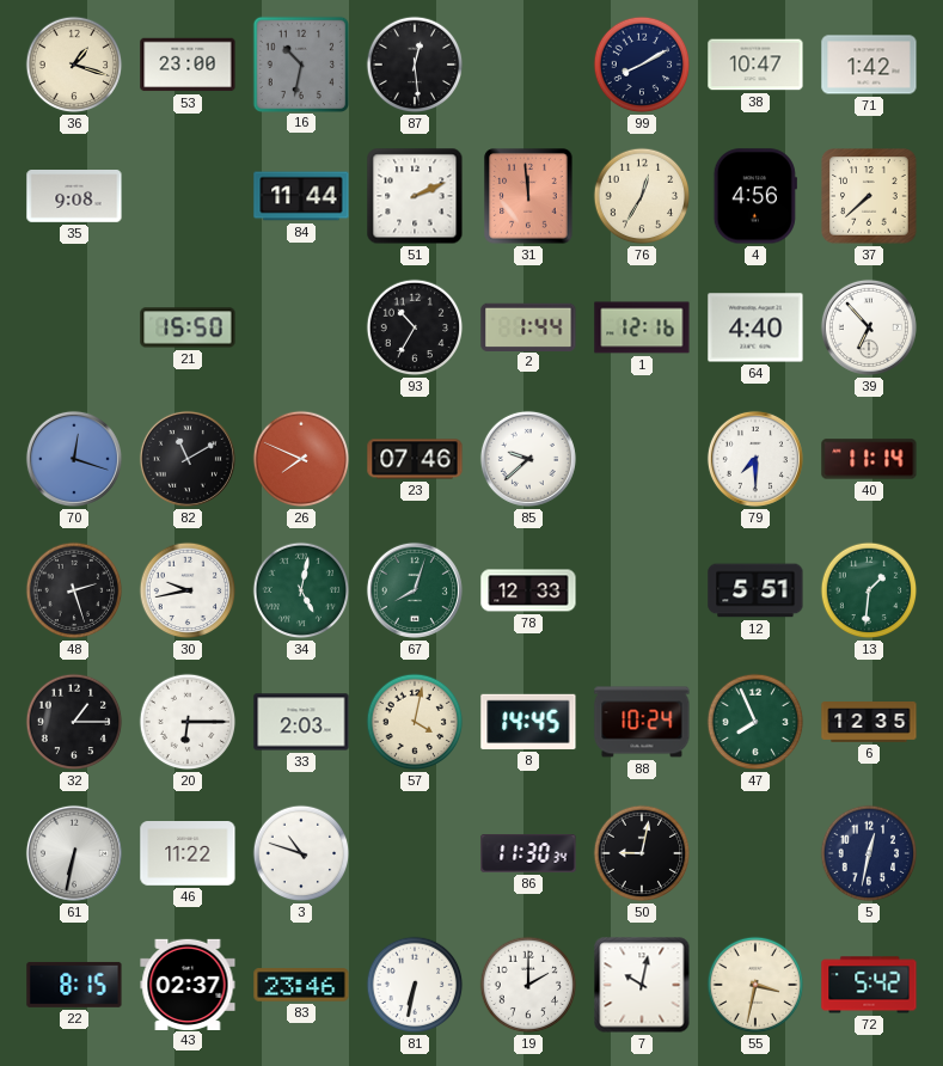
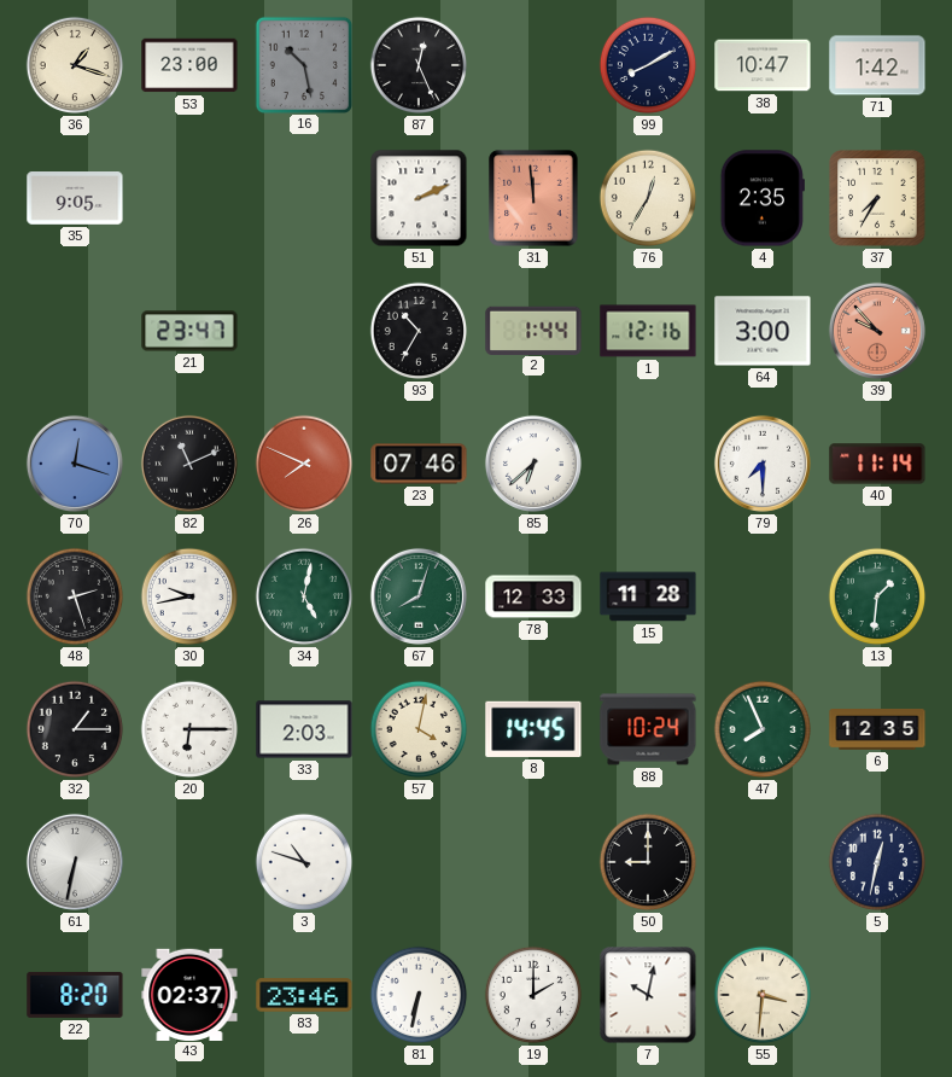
16: 10:32 -> 10:28 (303, 64)
87: 12:29 -> 12:26 (419, 65)
35: 9:08 -> 9:05 (75, 199)
84: 11:44 -> none (301, 196)
4: 4:56 -> 2:35 (763, 198)
37: 7:38 -> 7:35 (877, 198)
21: 15:50 -> 23:47 (189, 331)
64: 4:40 -> 3:00 (763, 331)
39: 6:53 -> 9:53 (877, 331)
39 dial: white -> salmon (877, 331)
82: 11:10 -> 11:11 (189, 464)
85: 9:38 -> 6:38 (533, 464)
15: none -> 11:28 (648, 596)
12: 5:51 -> none (755, 590)
46: 11:22 -> none (188, 854)
86: 11:30 -> none (528, 853)
50: 9:02 -> 9:00 (648, 862)
22: 8:15 -> 8:20 (75, 995)
55: 3:32 -> 3:31 (763, 995)
72: 5:42 -> none (869, 985)
